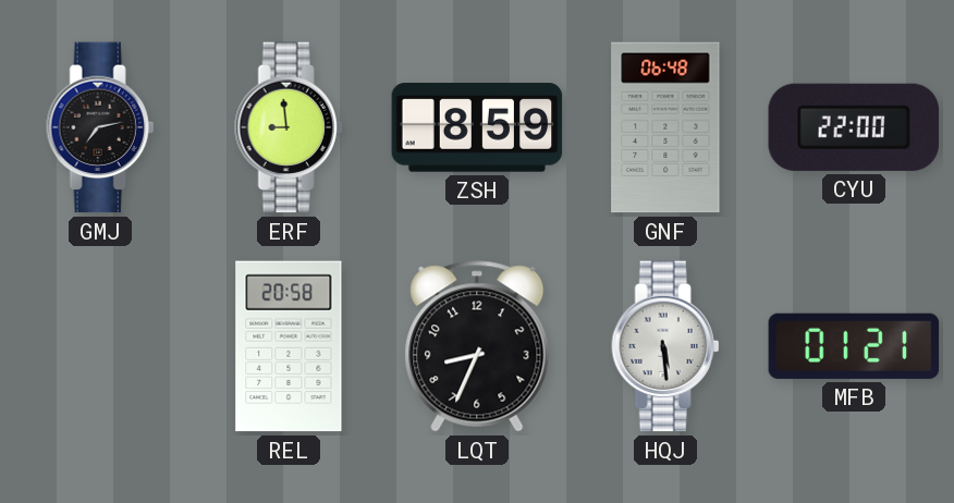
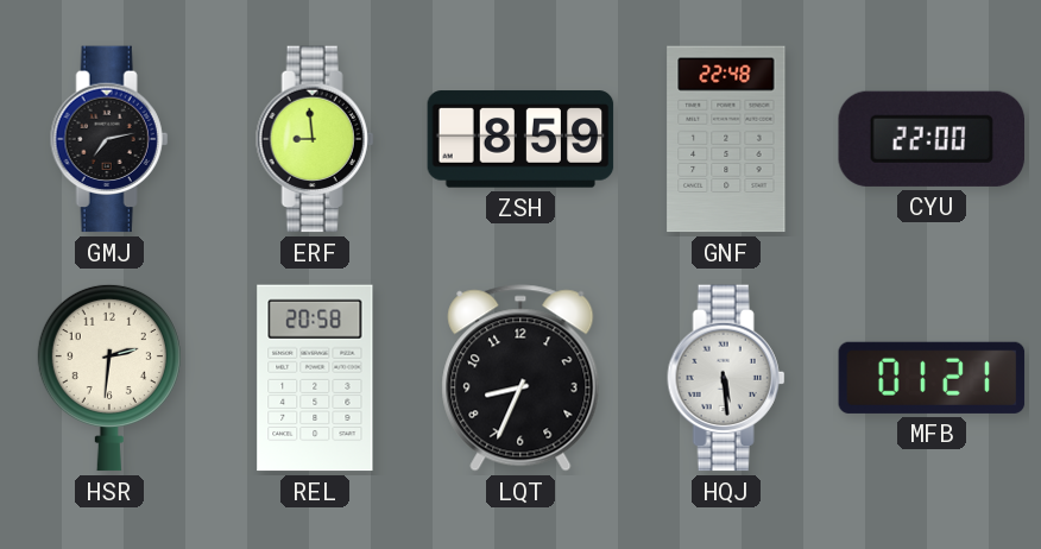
GNF: 06:48 -> 22:48 (726, 139)
HSR: none -> 2:31 (109, 378)
